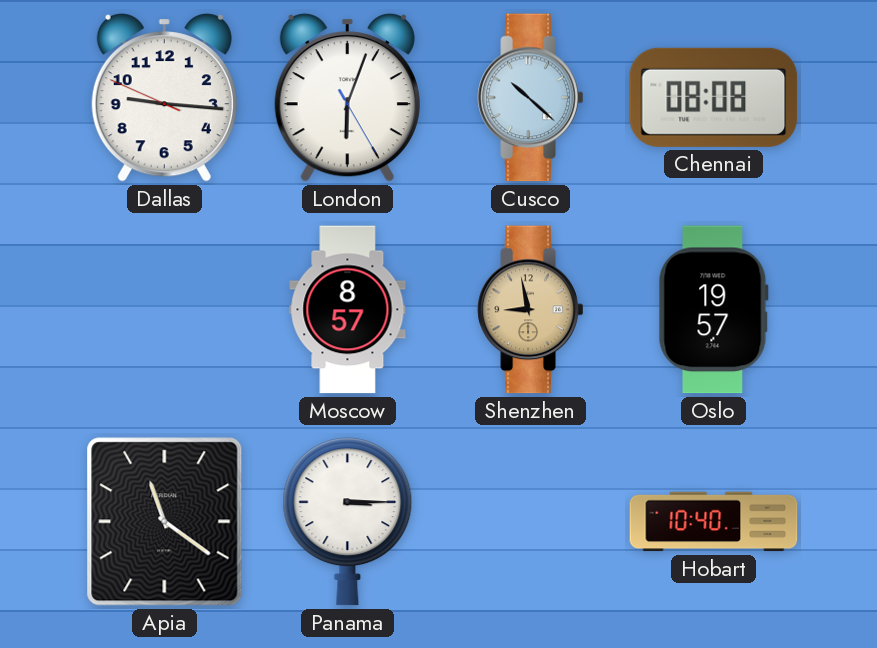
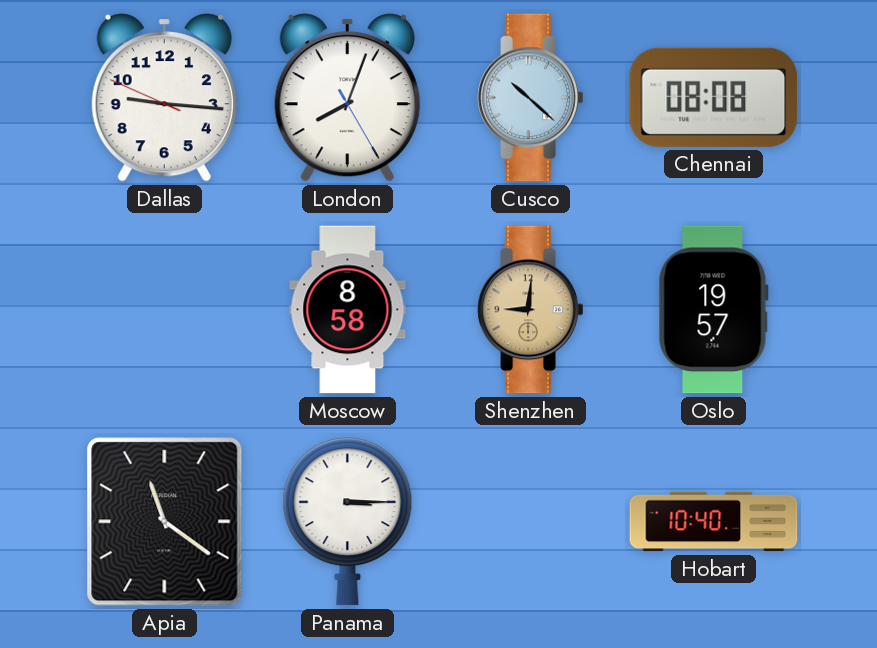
London: 6:03 -> 8:03 (347, 98)
Moscow: 8:57 -> 8:58 (348, 310)
Shenzhen: 8:58 -> 9:01 (531, 310)
